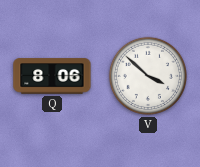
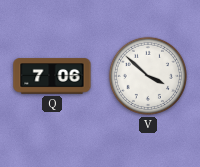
Q: 8:06 -> 7:06 (52, 76)
